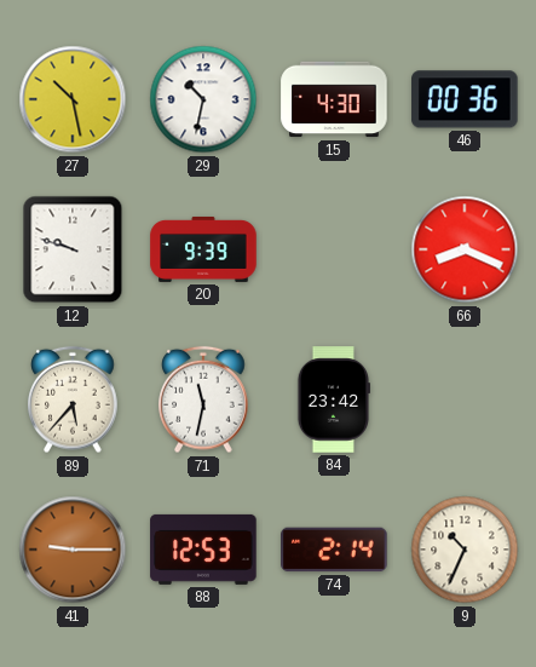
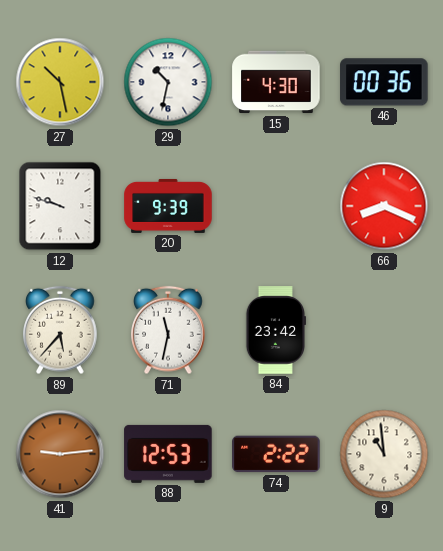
41: 9:15 -> 9:14 (60, 454)
74: 2:14 -> 2:22 (276, 454)
9: 10:34 -> 10:59 (384, 454)
